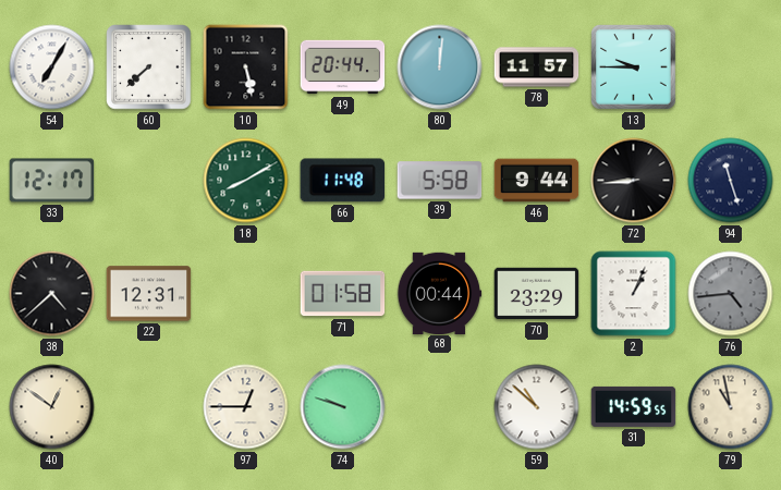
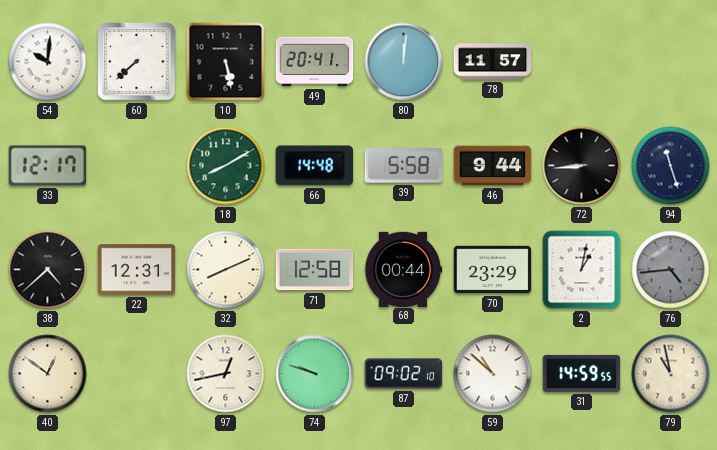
54: 7:05 -> 10:01 (48, 62)
49: 20:44 -> 20:41 (315, 62)
13: 9:45 -> none (634, 68)
66: 11:48 -> 14:48 (314, 166)
32: none -> 8:11 (226, 270)
71: 01:58 -> 12:58 (315, 270)
2: 1:04 -> 1:02 (582, 270)
97: 12:45 -> 12:43 (226, 374)
87: none -> 09:02 (404, 374)
